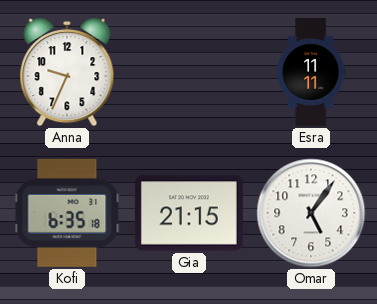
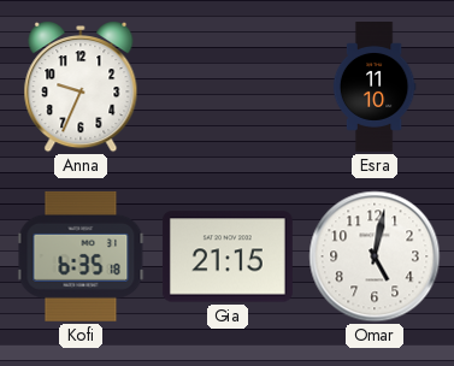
Esra: 11:11 -> 11:10 (375, 88)
Omar: 5:06 -> 5:02 (375, 256)
